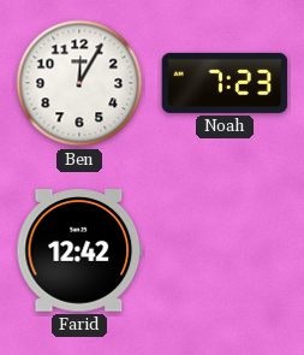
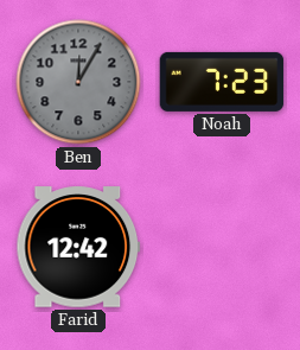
Ben dial: white -> grey (78, 82)
